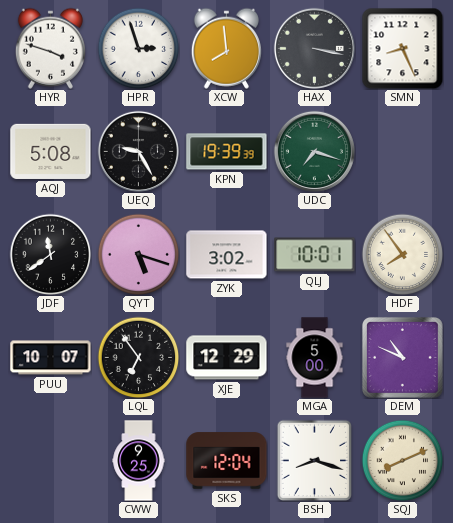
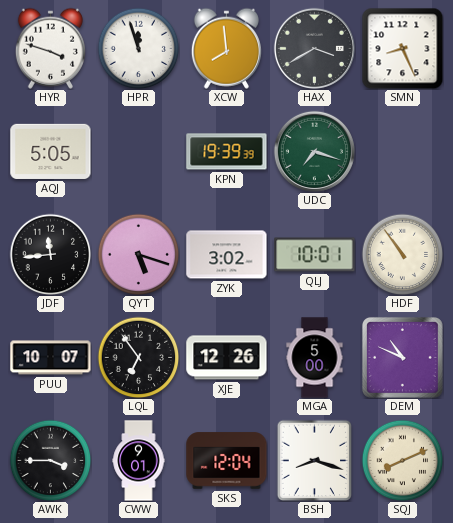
HPR: 2:57 -> 11:57 (138, 48)
HAX: 3:17 -> 3:40 (314, 48)
AQJ: 5:08 -> 5:05 (51, 151)
UEQ: 9:25 -> none (138, 151)
JDF: 11:39 -> 11:44 (50, 254)
HDF: 7:54 -> 10:54 (402, 254)
XJE: 12:29 -> 12:26 (227, 358)
AWK: none -> 3:45 (50, 460)
CWW: 9:25 -> 9:01 (139, 461)
